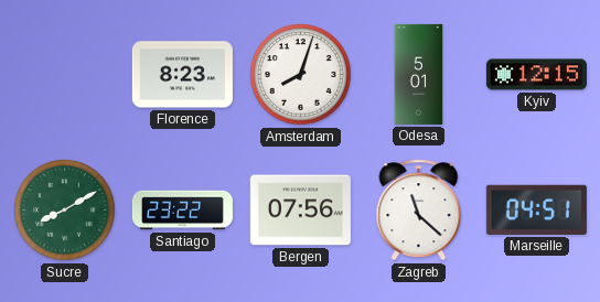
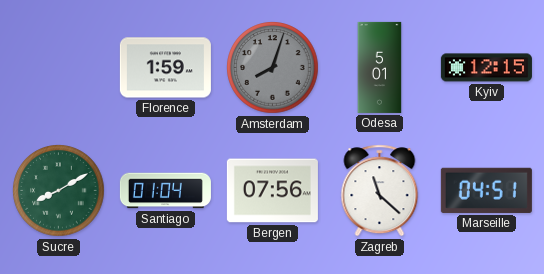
Florence: 8:23 -> 1:59 (165, 68)
Amsterdam dial: white -> grey (273, 68)
Santiago: 23:22 -> 01:04 (165, 191)
